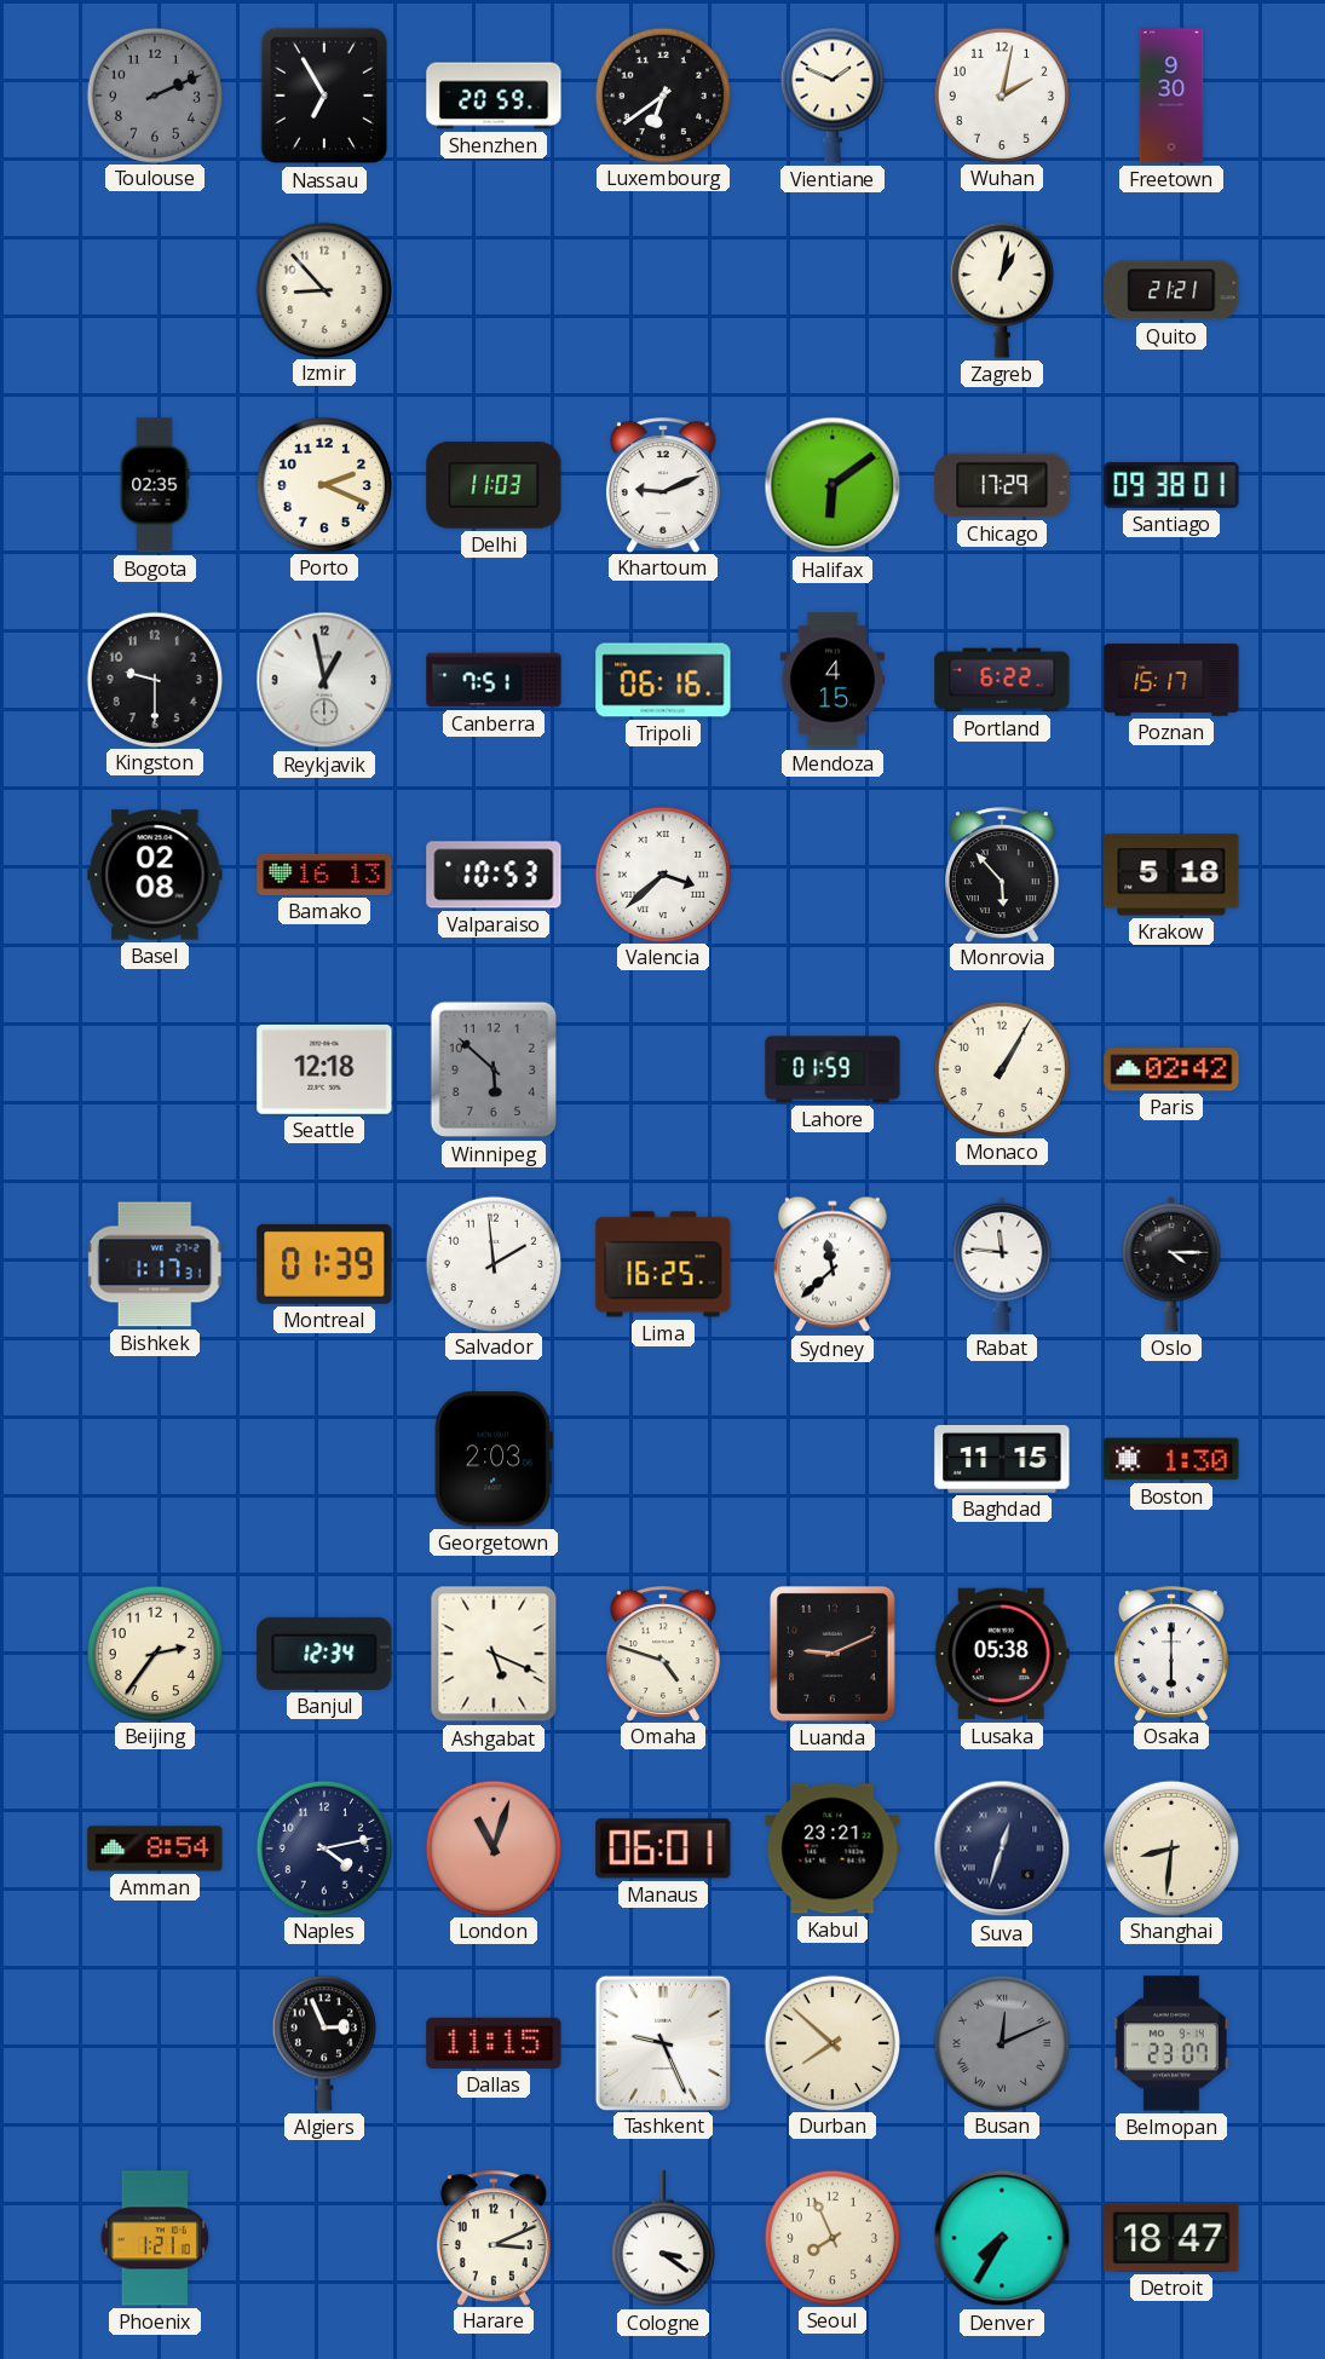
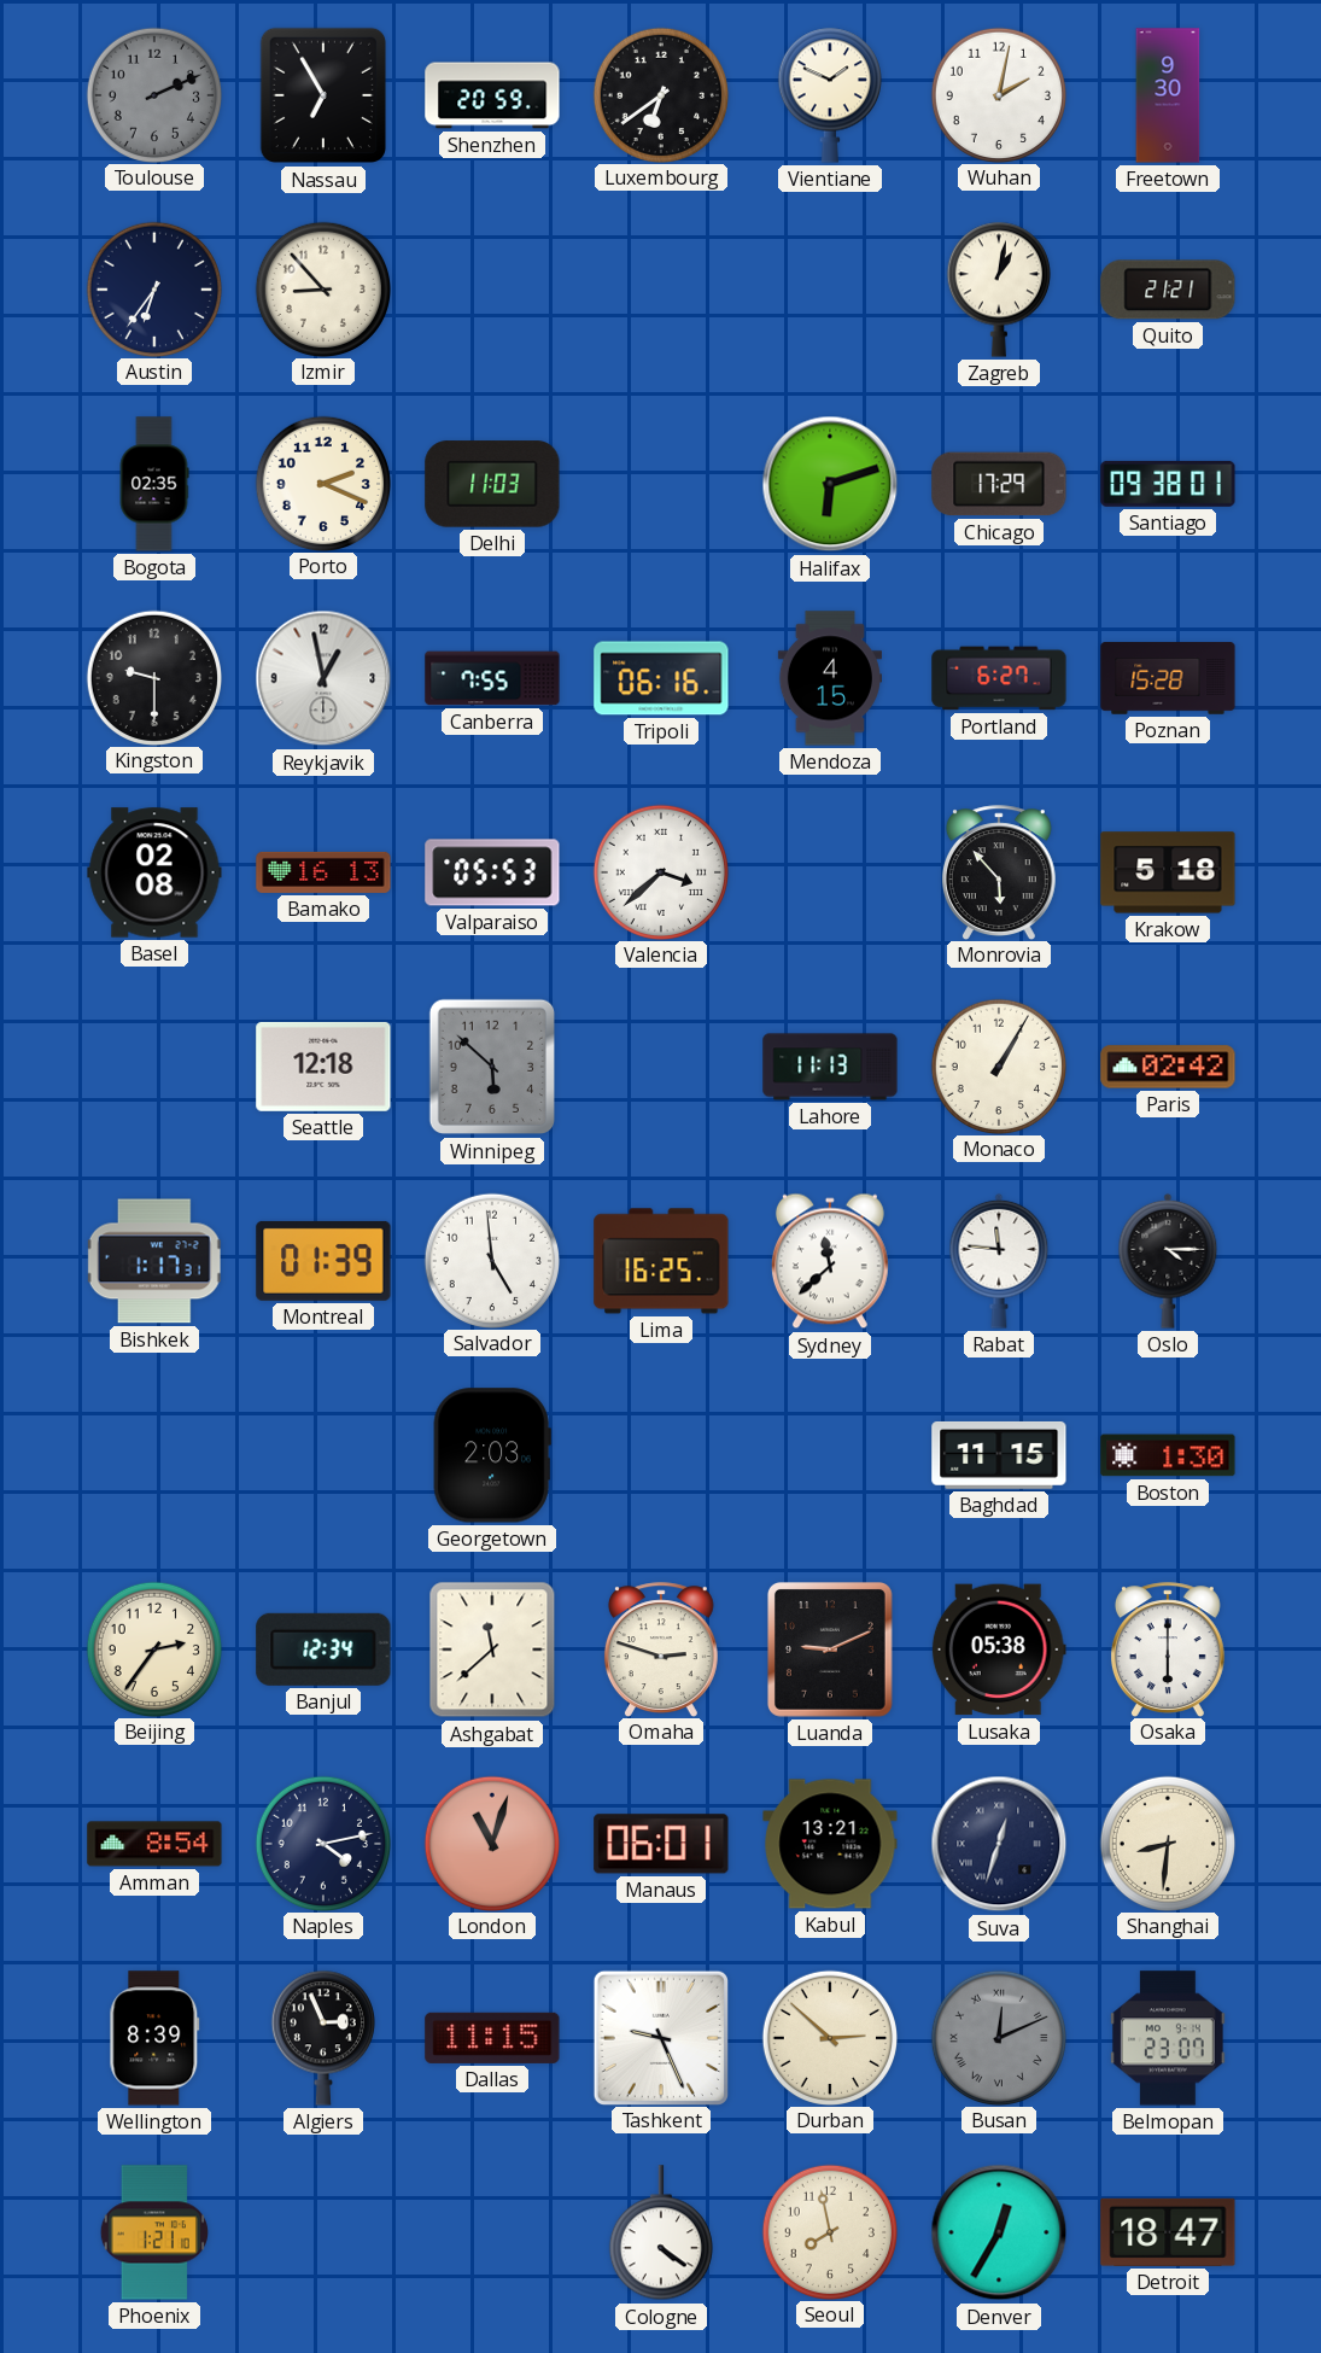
Austin: none -> 6:36 (153, 288)
Khartoum: 9:11 -> none (663, 485)
Halifax: 6:09 -> 6:12 (830, 484)
Canberra: 7:51 -> 7:55 (492, 678)
Portland: 6:22 -> 6:27 (999, 678)
Poznan: 15:17 -> 15:28 (1168, 678)
Valparaiso: 10:53 -> 05:53 (492, 872)
Lahore: 01:59 -> 11:13 (830, 1067)
Salvador: 1:59 -> 4:59 (491, 1260)
Ashgabat: 5:19 -> 11:38 (492, 1650)
Omaha: 4:48 -> 2:48 (661, 1650)
Kabul: 23:21 -> 13:21 (830, 1844)
Wellington: none -> 8:39 (154, 2038)
Durban: 7:52 -> 2:52 (829, 2037)
Harare: 3:11 -> none (494, 2238)
Cologne: 3:21 -> 4:21 (661, 2234)
Seoul: 7:56 -> 7:58 (829, 2231)
Denver: 7:35 -> 12:35 (999, 2232)
